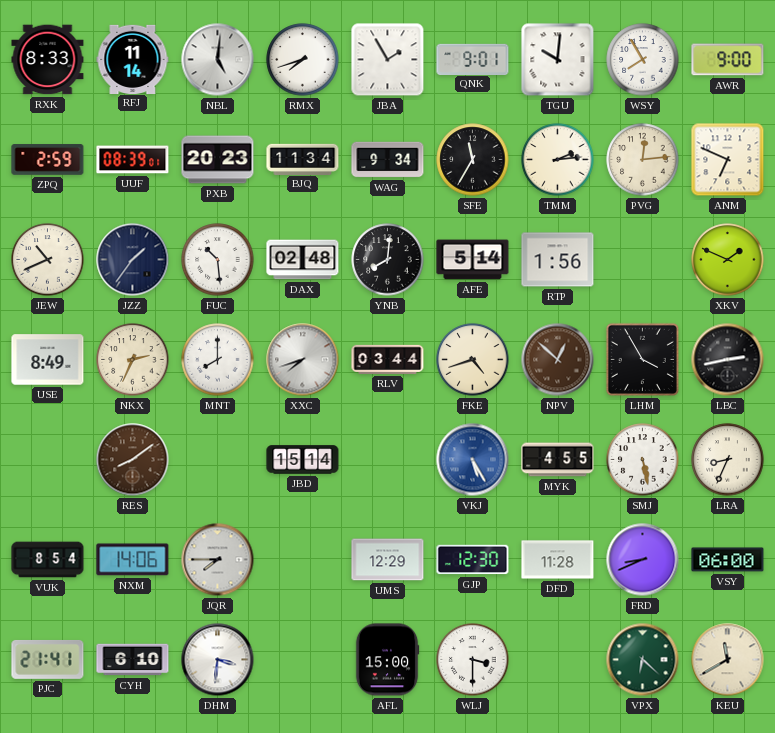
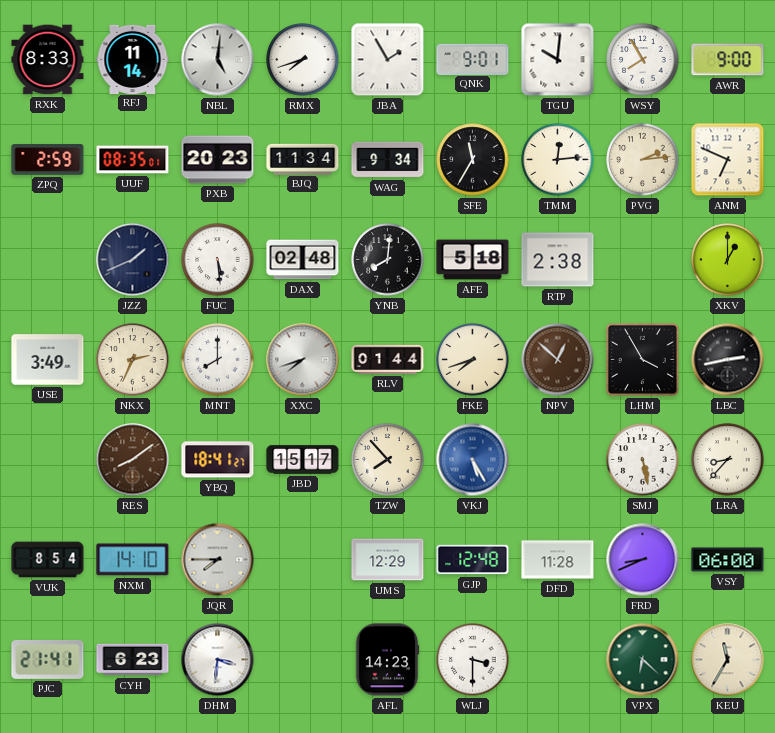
UUF: 08:39 -> 08:35 (133, 160)
TMM: 2:14 -> 12:14 (558, 160)
PVG: 12:14 -> 2:14 (643, 160)
JEW: 10:41 -> none (48, 260)
JZZ: 1:36 -> 1:41 (133, 260)
FUC: 10:29 -> 5:29 (218, 260)
AFE: 5:14 -> 5:18 (473, 260)
RTP: 1:56 -> 2:38 (558, 260)
XKV: 1:49 -> 1:00 (728, 260)
USE: 8:49 -> 3:49 (48, 360)
RLV: 03:44 -> 01:44 (388, 359)
FKE: 4:42 -> 7:42 (473, 360)
YBQ: none -> 18:41 (218, 460)
JBD: 15:14 -> 15:17 (303, 460)
TZW: none -> 7:53 (388, 460)
MYK: 4:55 -> none (558, 460)
LRA: 8:34 -> 8:37 (728, 460)
NXM: 14:06 -> 14:10 (133, 560)
GJP: 12:30 -> 12:48 (473, 560)
CYH: 6:10 -> 6:23 (133, 660)
AFL: 15:00 -> 14:23 (387, 660)
KEU: 11:40 -> 11:35 (728, 660)
